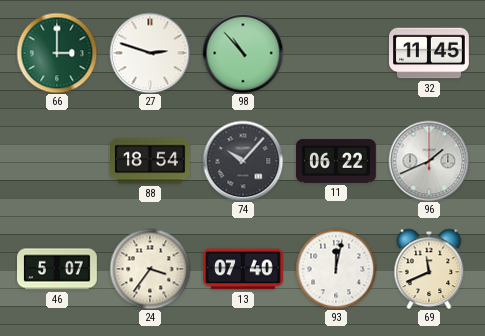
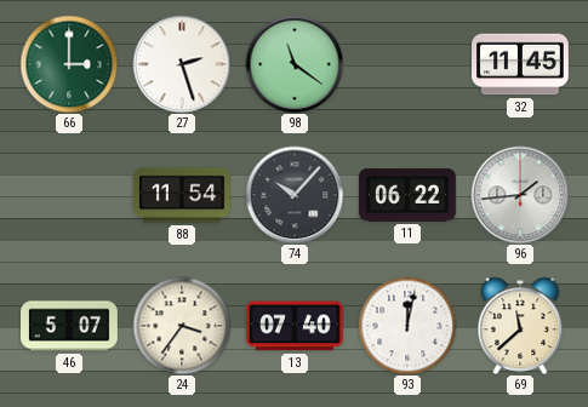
27: 2:48 -> 2:27 (182, 64)
98: 10:53 -> 11:21 (295, 64)
88: 18:54 -> 11:54 (183, 195)
96: 1:41 -> 1:44 (520, 195)
69: 11:41 -> 11:38 (520, 326)
